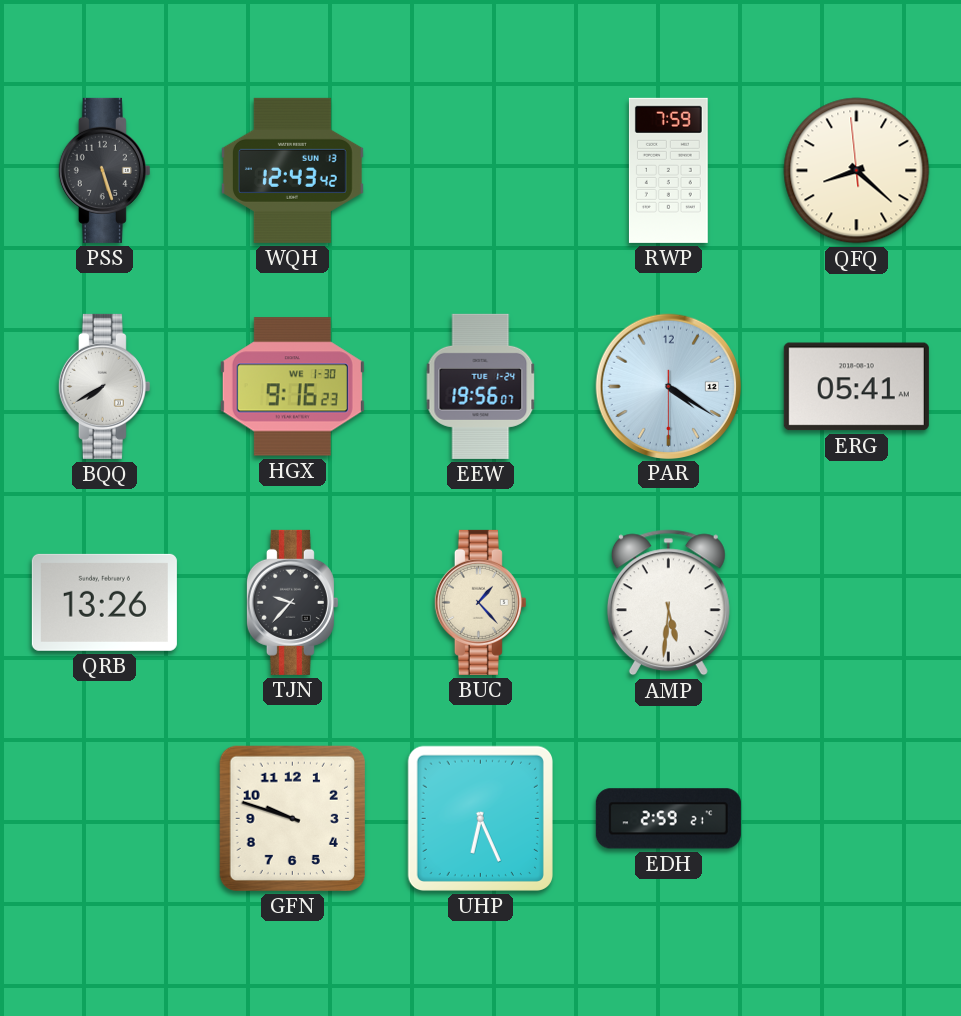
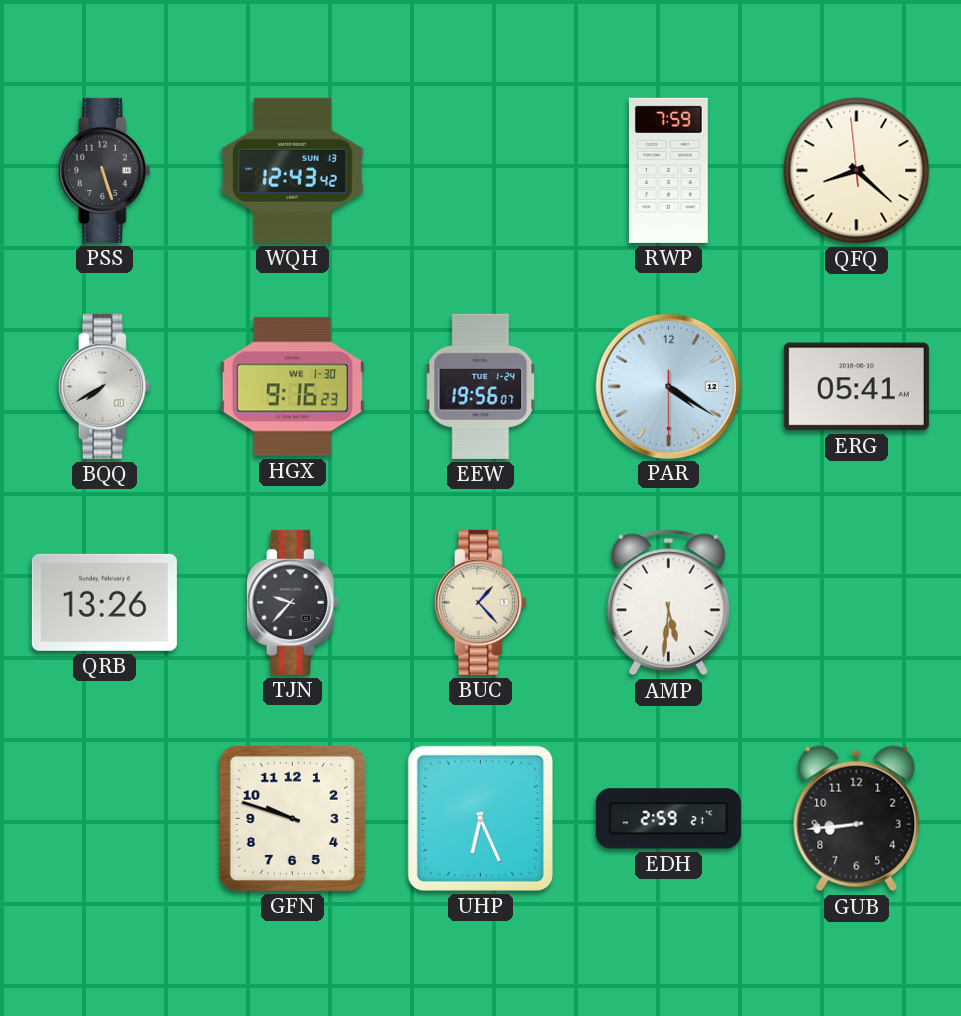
GUB: none -> 8:44 (857, 819)
